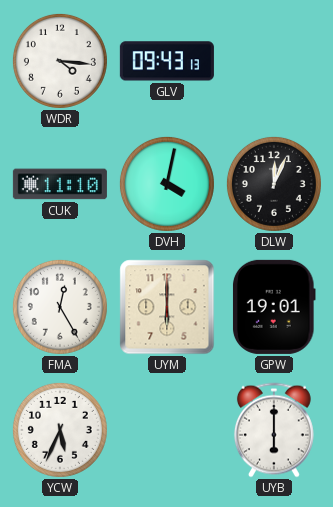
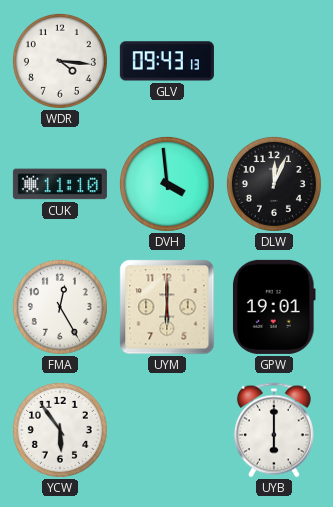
DVH: 4:02 -> 3:59 (167, 184)
YCW: 5:34 -> 5:54 (60, 430)
